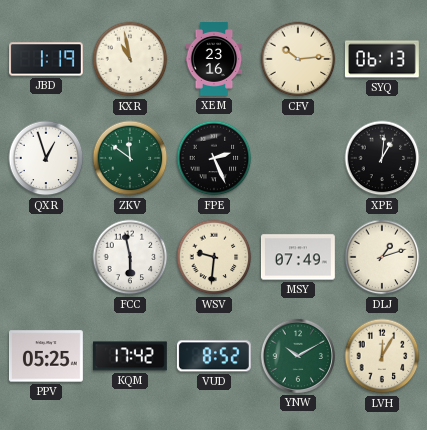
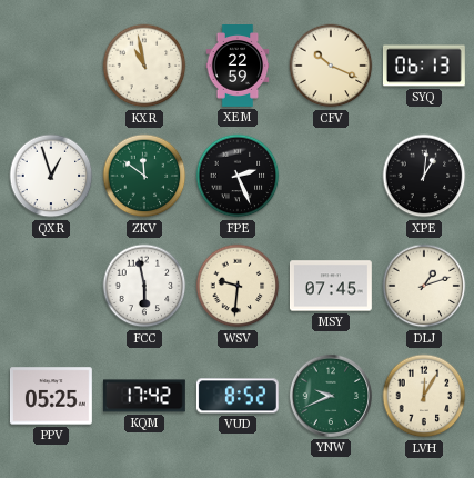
JBD: 1:19 -> none (47, 59)
XEM: 23:16 -> 22:59 (238, 67)
CFV: 10:14 -> 10:19 (331, 66)
MSY: 07:49 -> 07:45 (331, 286)
YNW: 10:10 -> 9:41 (331, 396)
